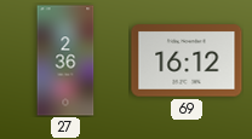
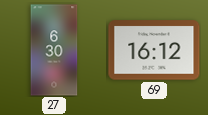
27: 2:36 -> 6:30 (54, 50)
